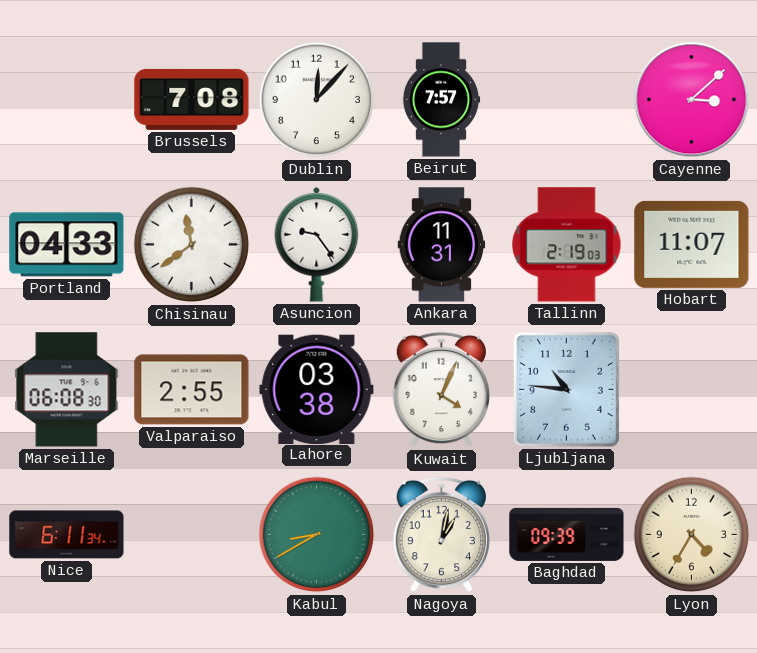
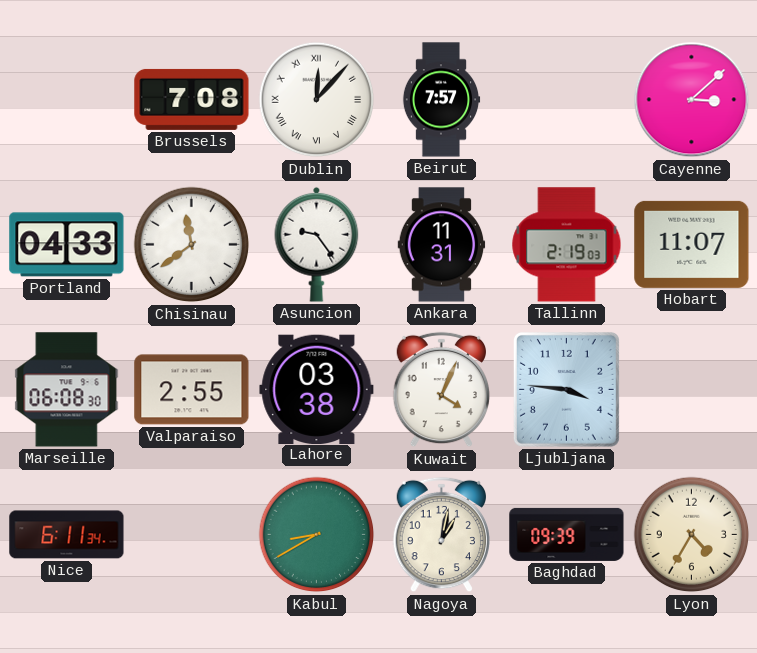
Dublin numerals: Arabic -> Roman (317, 100)
Ljubljana: 10:46 -> 3:46 (566, 389)
